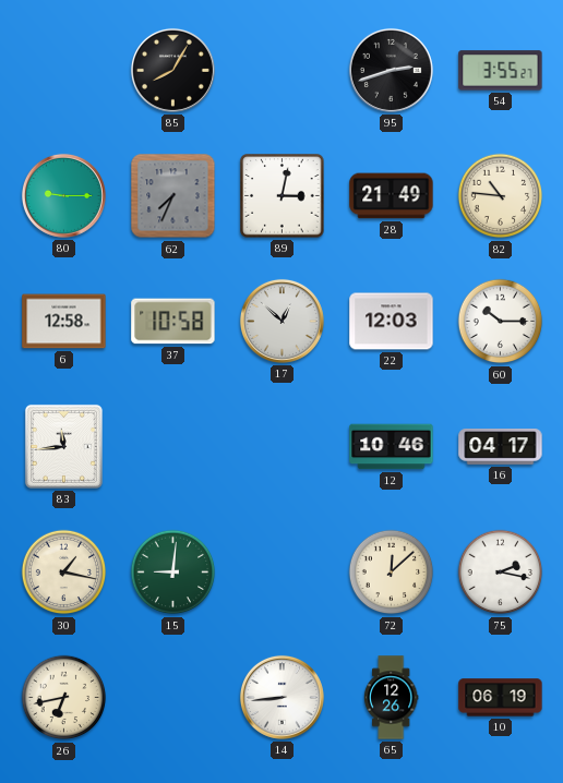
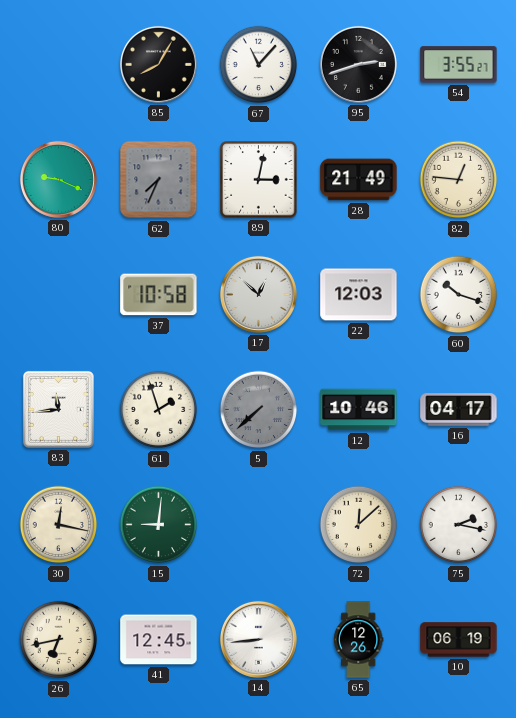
67: none -> 11:07 (259, 65)
80: 9:15 -> 9:19 (58, 179)
82: 10:46 -> 12:46 (459, 180)
6: 12:58 -> none (64, 322)
60: 10:15 -> 10:18 (459, 295)
61: none -> 1:57 (159, 410)
5: none -> 7:38 (259, 410)
30: 1:17 -> 12:17 (59, 525)
41: none -> 12:45 (159, 640)
